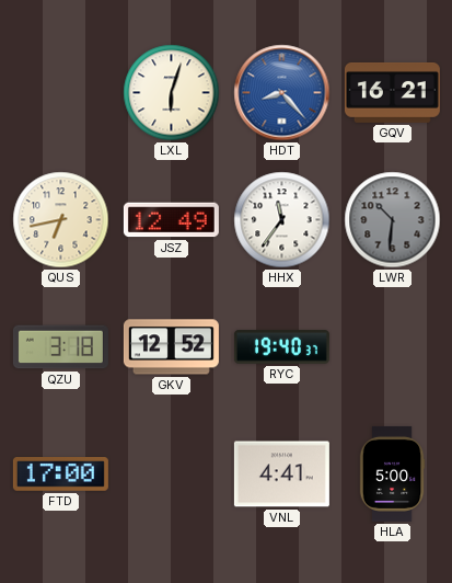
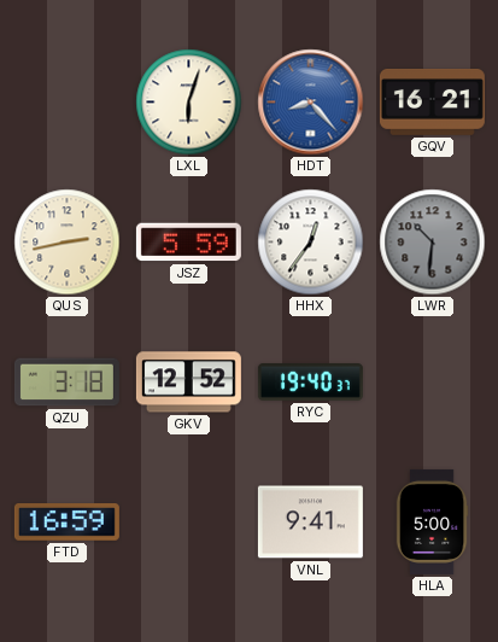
QUS: 6:43 -> 2:43 (68, 243)
JSZ: 12:49 -> 5:59 (188, 243)
HHX: 11:36 -> 12:36 (311, 243)
FTD: 17:00 -> 16:59 (66, 523)
VNL: 4:41 -> 9:41 (310, 523)
